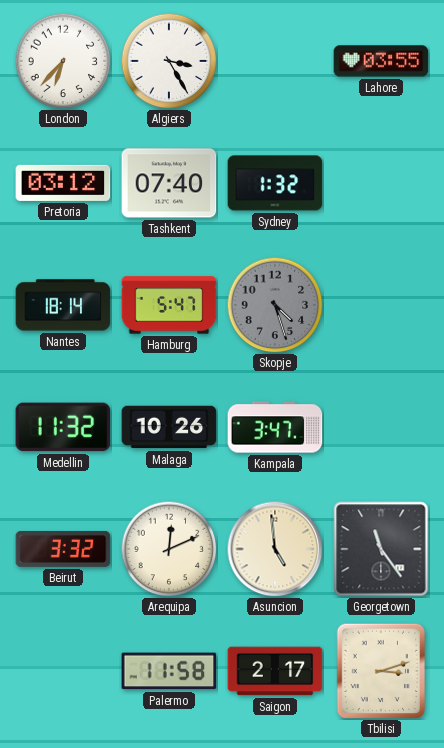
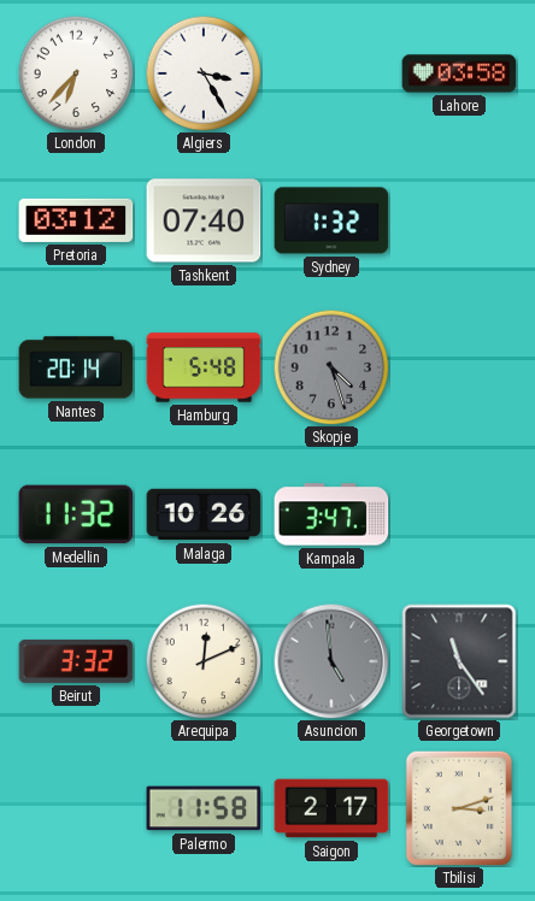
Lahore: 03:55 -> 03:58 (459, 73)
Nantes: 18:14 -> 20:14 (76, 367)
Hamburg: 5:47 -> 5:48 (204, 367)
Asuncion dial: cream -> grey (331, 661)
